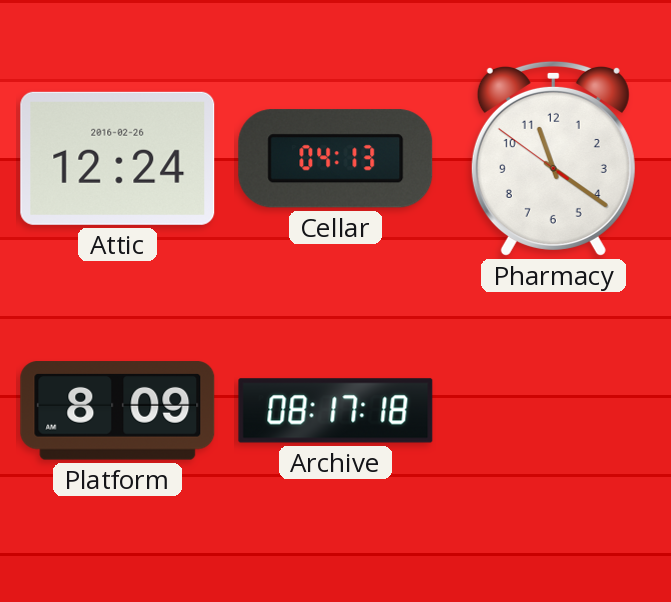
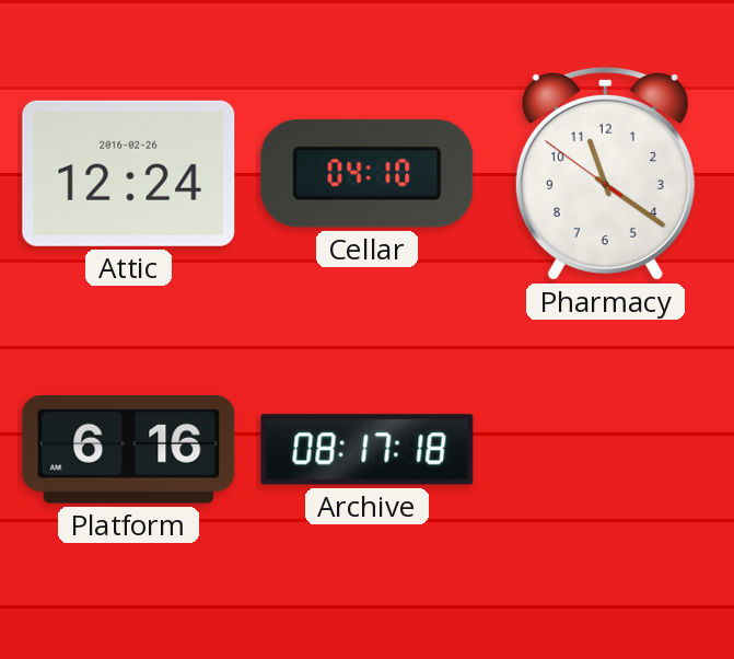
Cellar: 04:13 -> 04:10 (368, 174)
Platform: 8:09 -> 6:16 (129, 450)
